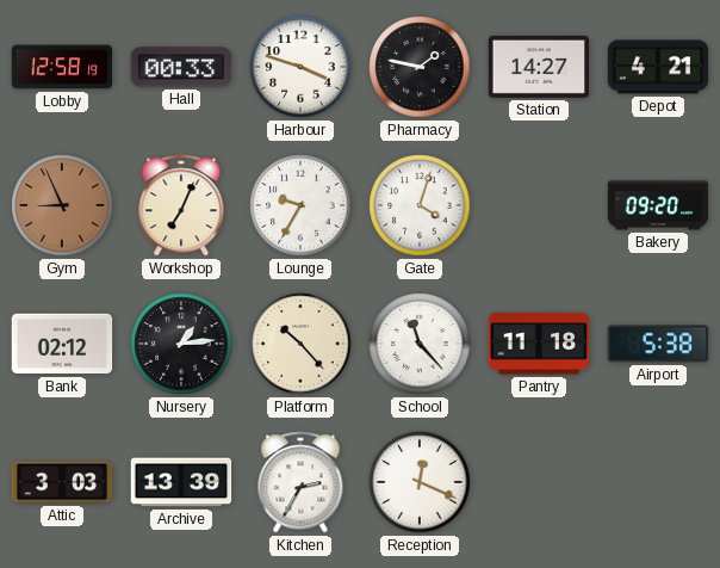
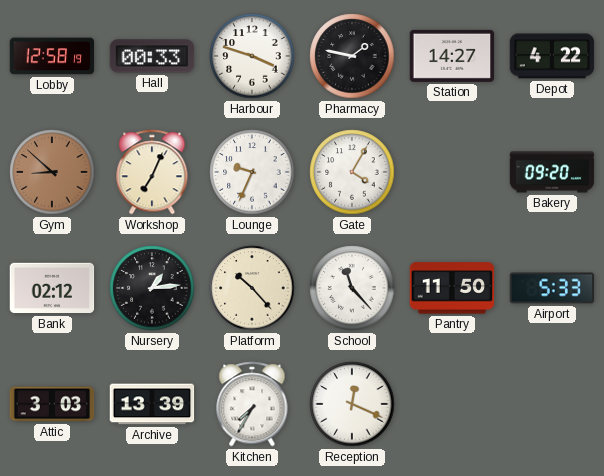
Depot: 4:21 -> 4:22 (552, 56)
Gym: 8:56 -> 8:52 (52, 172)
Lounge: 9:35 -> 9:34 (252, 172)
Gate: 4:03 -> 4:05 (352, 172)
Pantry: 11:18 -> 11:50 (452, 288)
Airport: 5:38 -> 5:33 (552, 288)
Kitchen: 2:35 -> 7:35 (252, 404)
